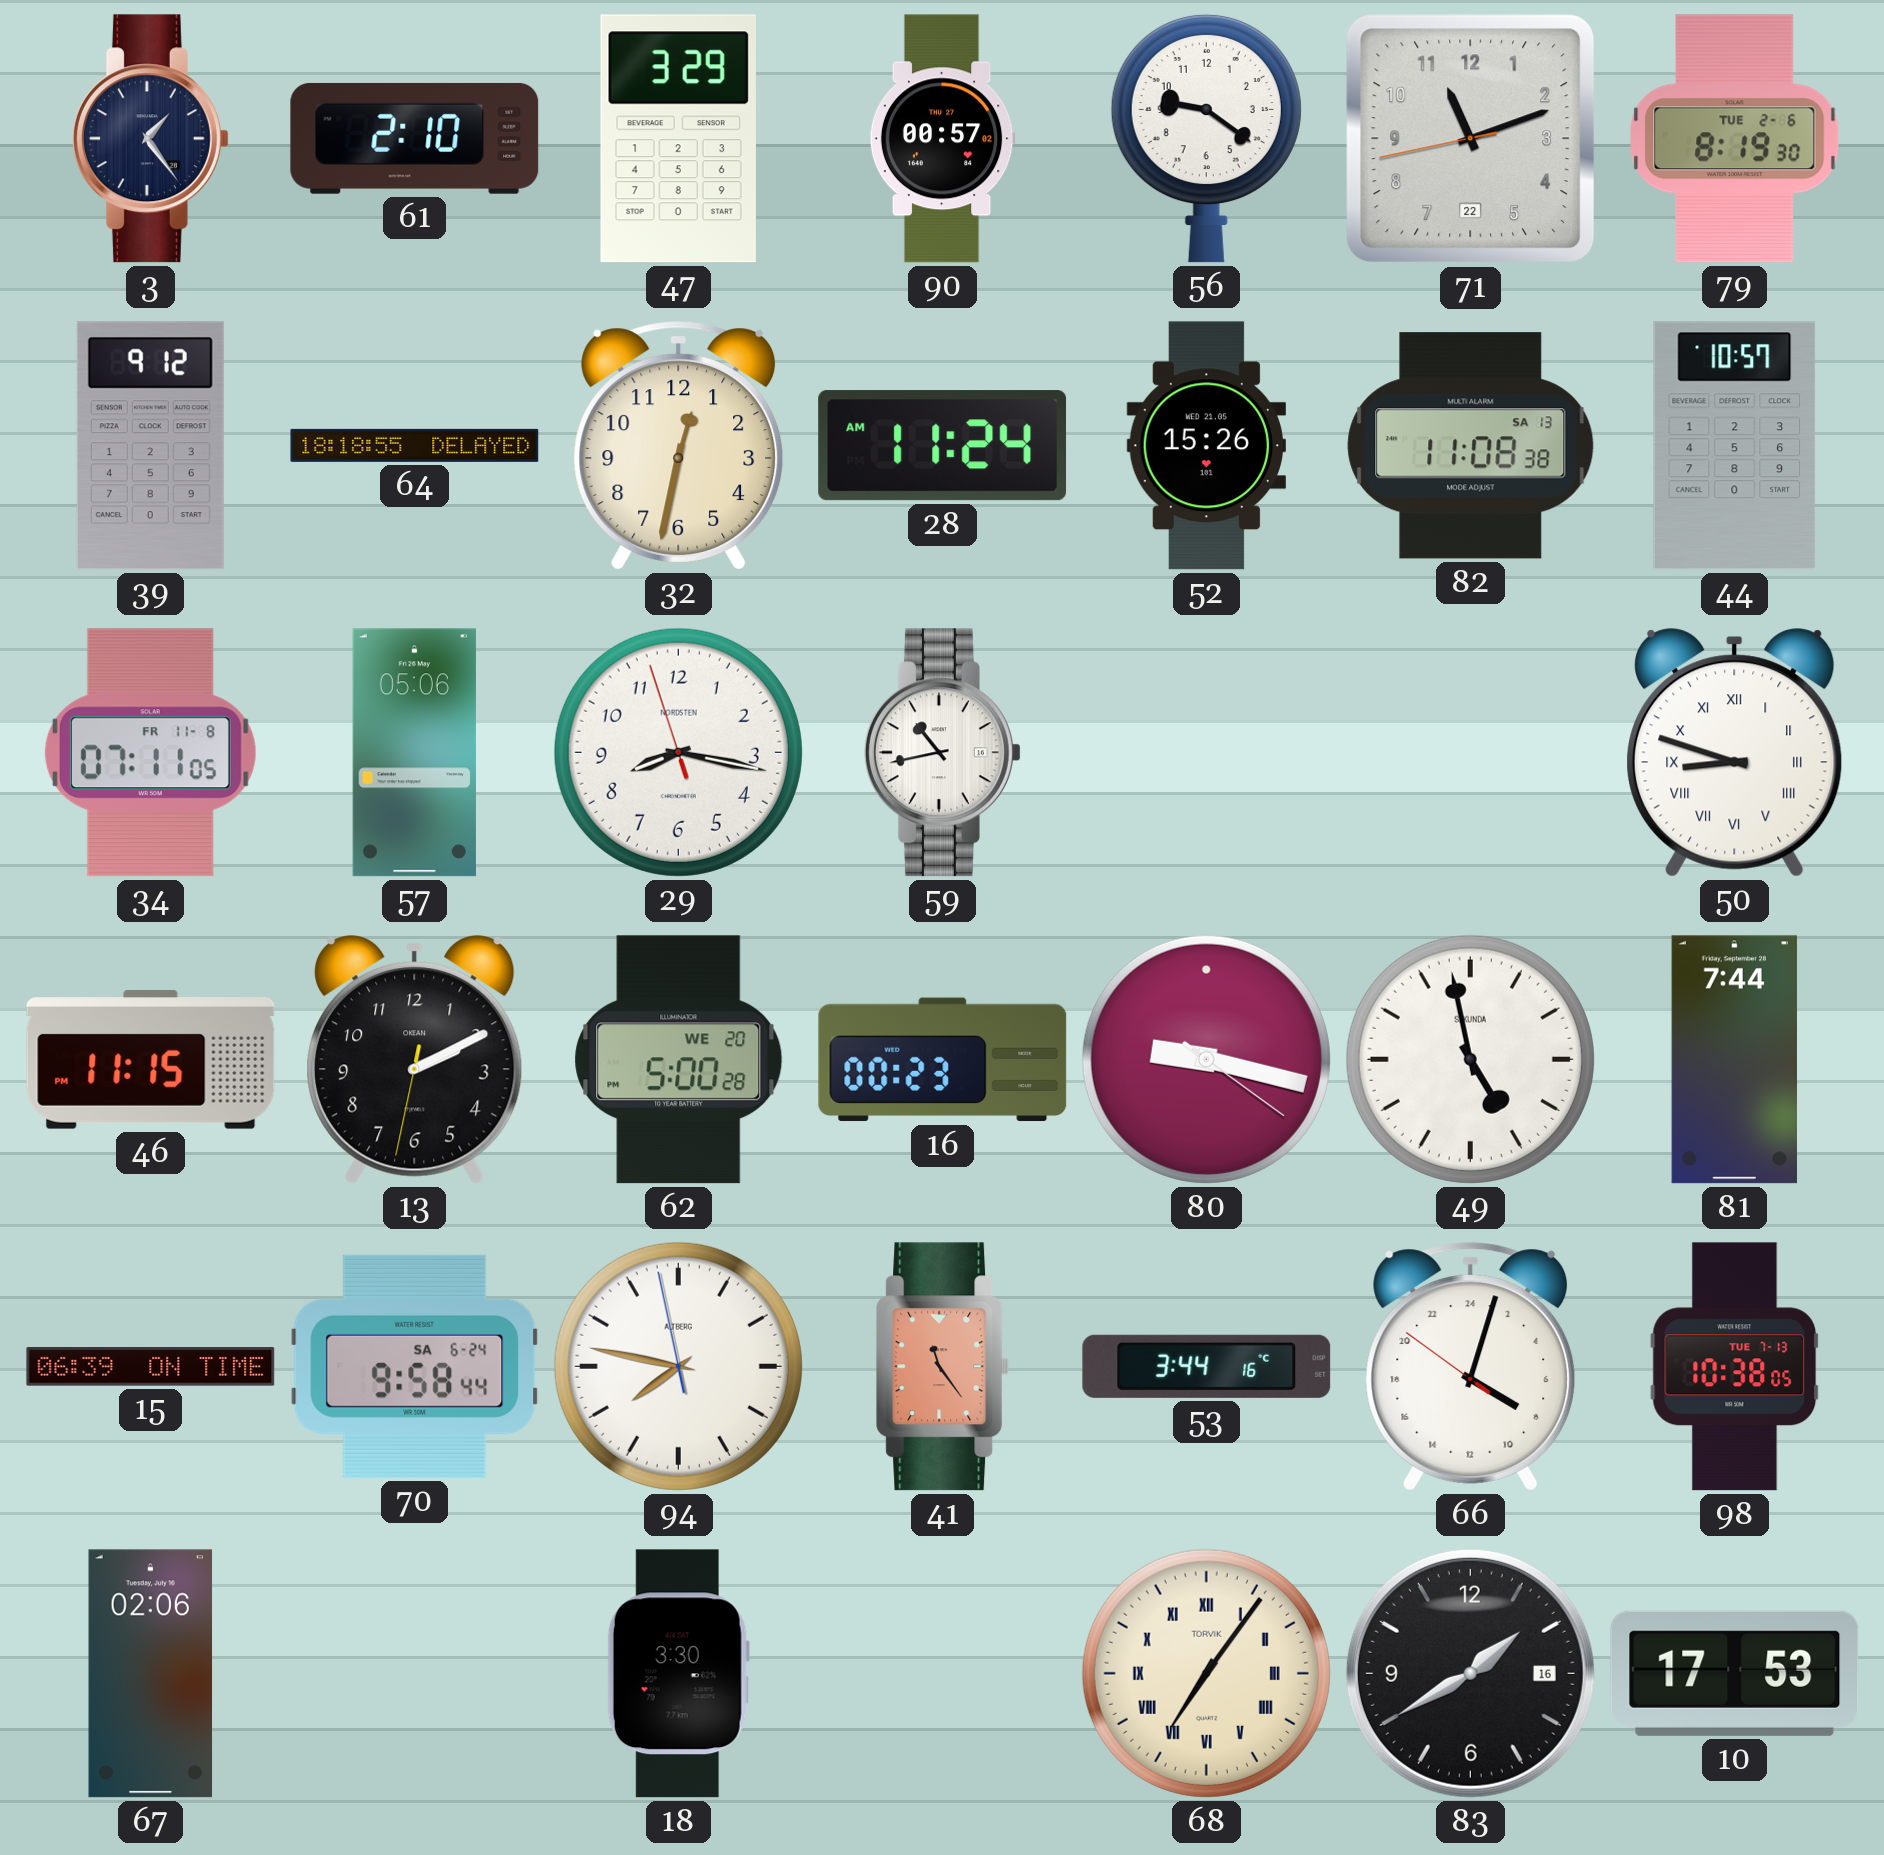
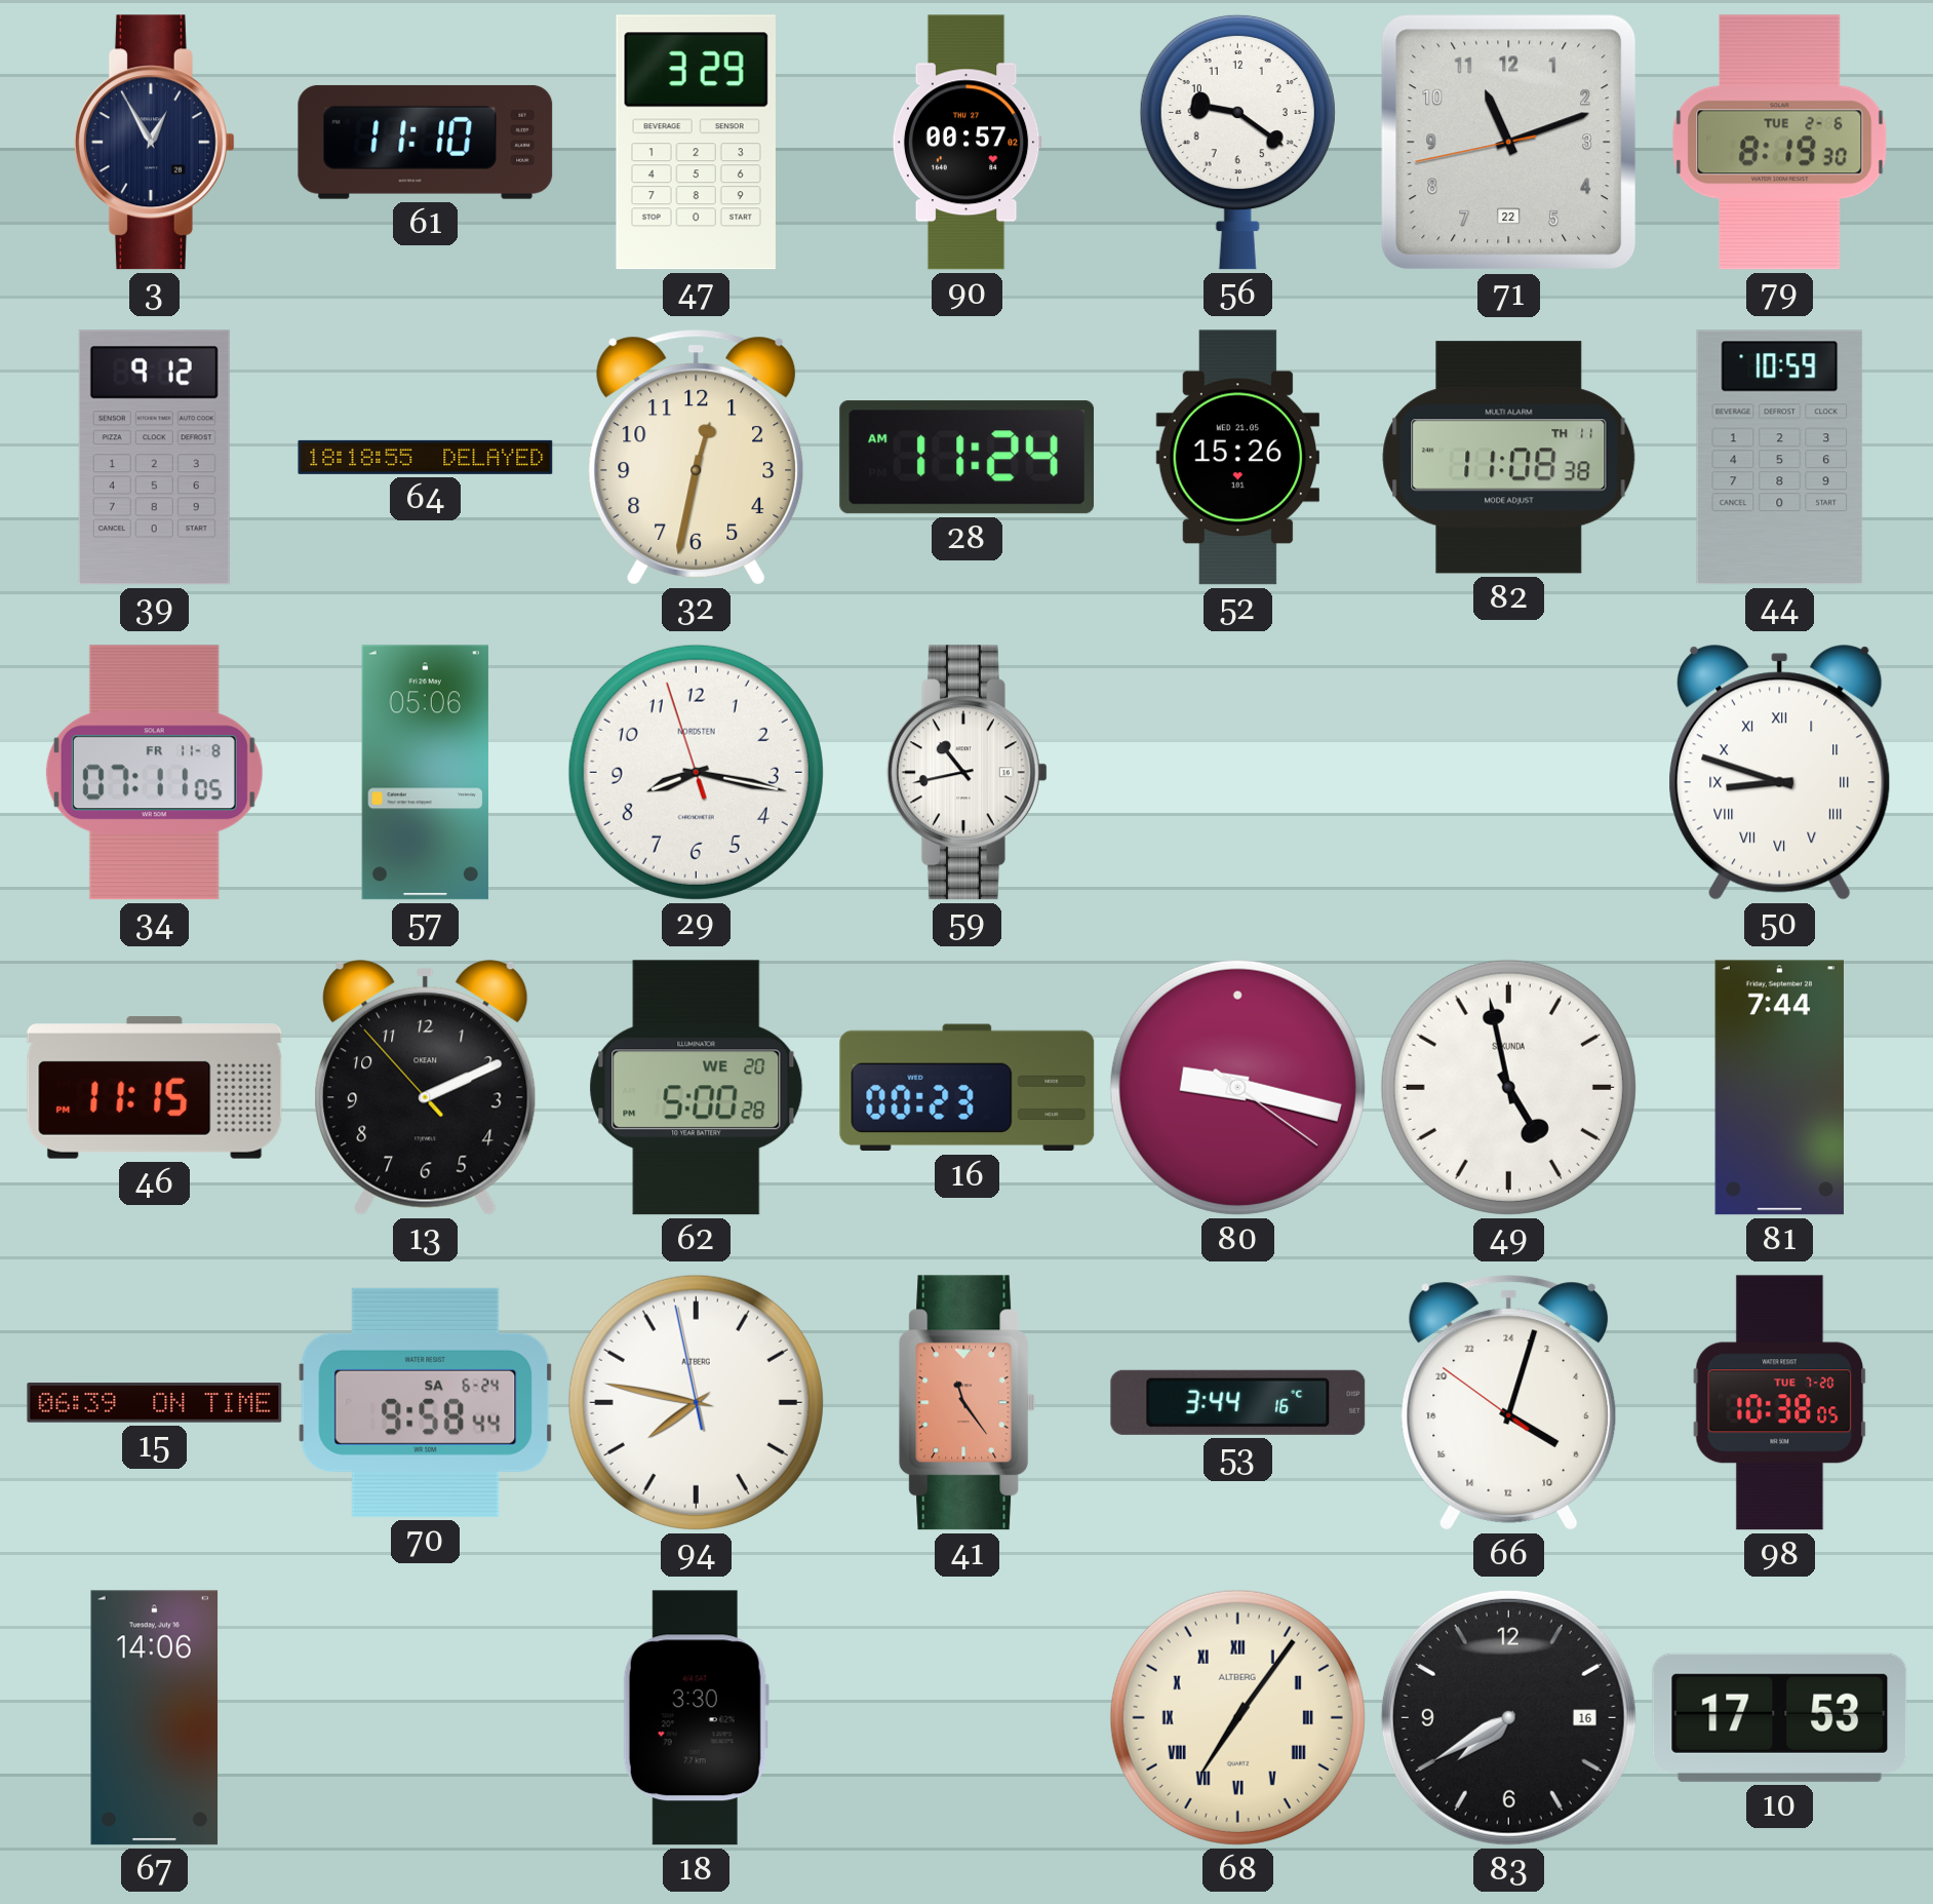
3: 1:24 -> 12:55 (154, 143)
61: 2:10 -> 11:10 (426, 142)
82 date: SA 13 -> TH 11 (1509, 458)
44: 10:57 -> 10:59 (1780, 458)
13: 2:10:32 -> 2:10:53 (426, 1088)
98 date: TUE 7-13 -> TUE 7-20 (1780, 1403)
67: 02:06 -> 14:06 (155, 1718)
68 brand: TORVIK -> ALTBERG (1237, 1717)
83: 1:40 -> 7:40 (1508, 1717)
